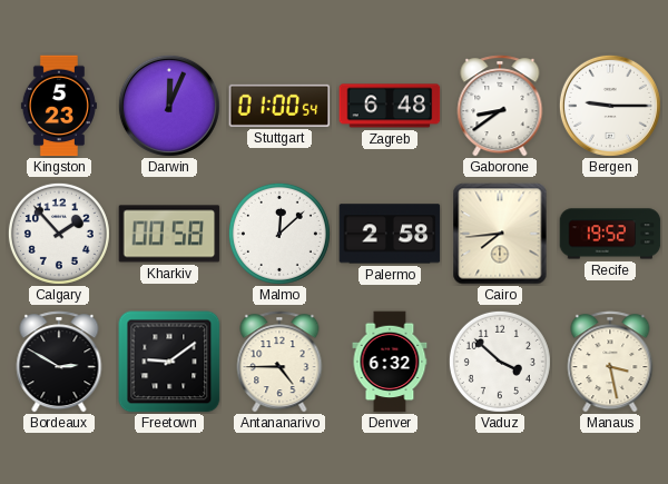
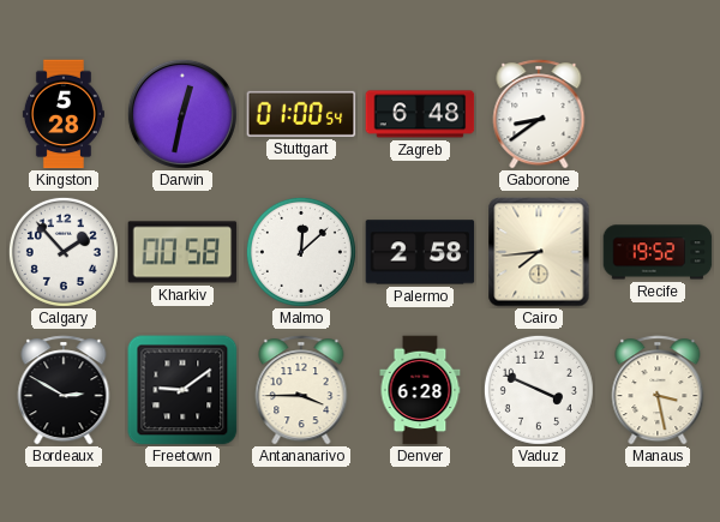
Kingston: 5:23 -> 5:28 (64, 114)
Darwin: 12:04 -> 12:32 (182, 114)
Bergen: 9:15 -> none (610, 106)
Antananarivo: 4:45 -> 3:45 (301, 390)
Denver: 6:32 -> 6:28 (420, 390)
Vaduz: 3:52 -> 3:49 (539, 390)
